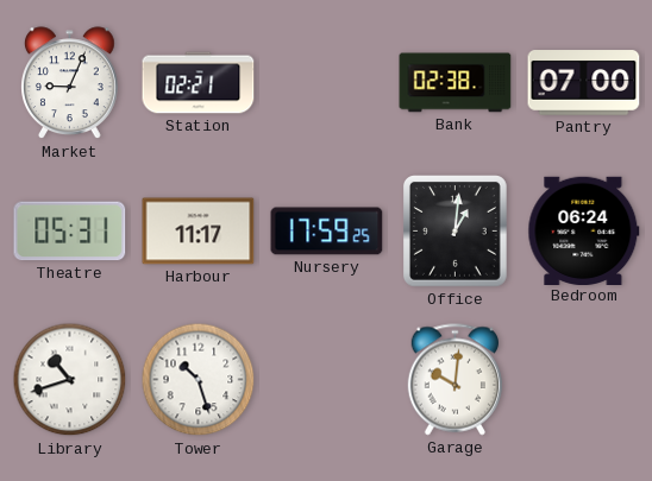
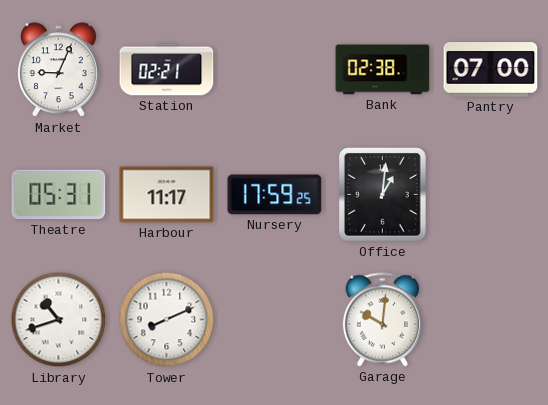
Bedroom: 06:24 -> none (584, 230)
Tower: 10:27 -> 8:11 (167, 320)
